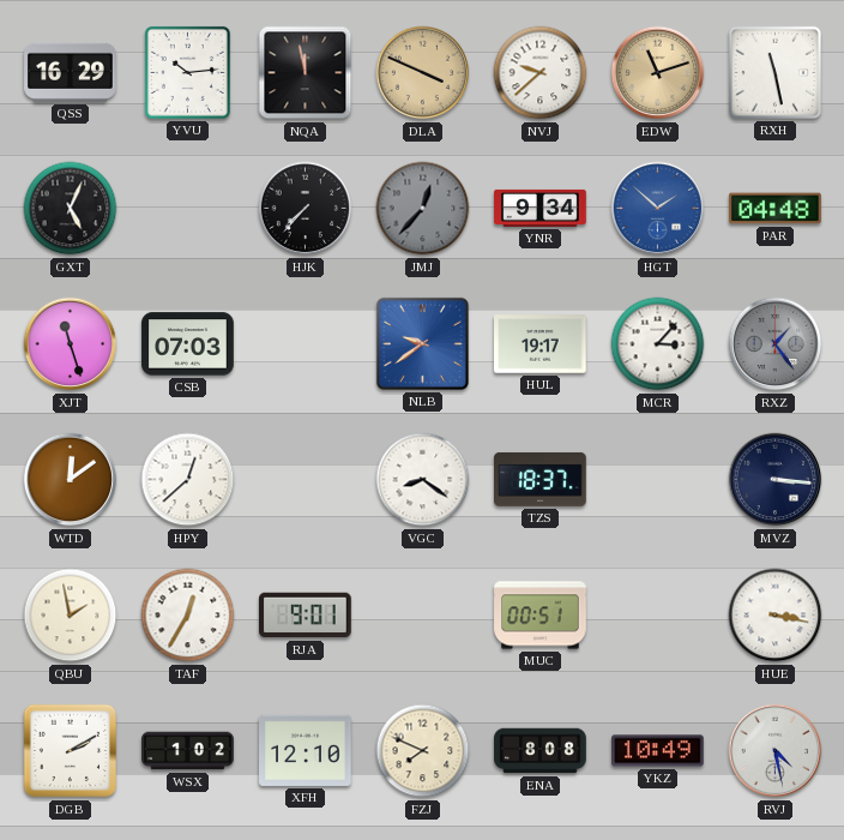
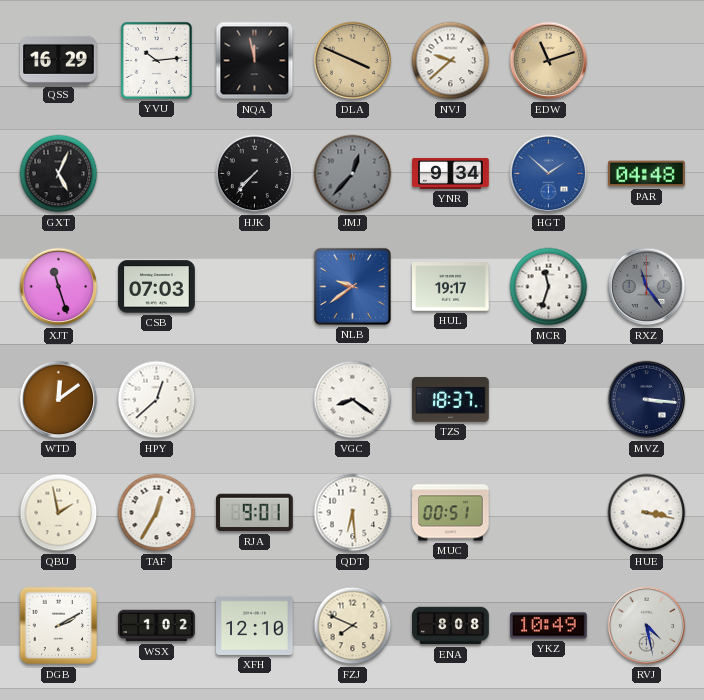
RXH: 11:28 -> none (774, 72)
MCR: 3:07 -> 11:33 (549, 287)
RXZ: 1:24 -> 11:24 (647, 287)
QDT: none -> 6:29 (353, 513)
